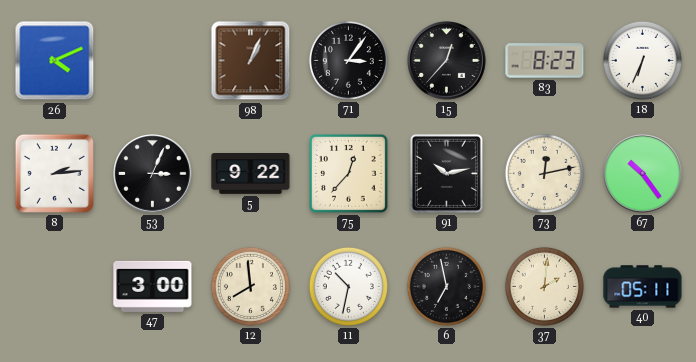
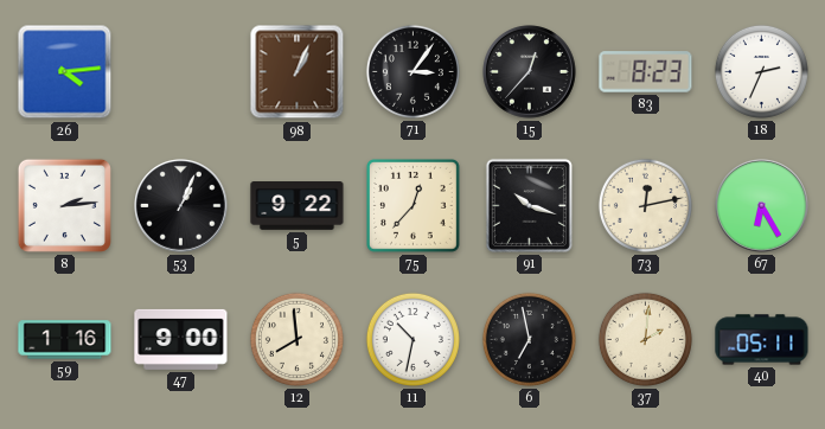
26: 4:11 -> 4:14 (65, 72)
18: 6:34 -> 2:34 (761, 71)
53: 3:04 -> 1:04 (181, 206)
91: 10:13 -> 10:18 (529, 205)
67: 10:24 -> 6:25 (762, 206)
59: none -> 1:16 (65, 340)
47: 3:00 -> 9:00 (181, 339)
